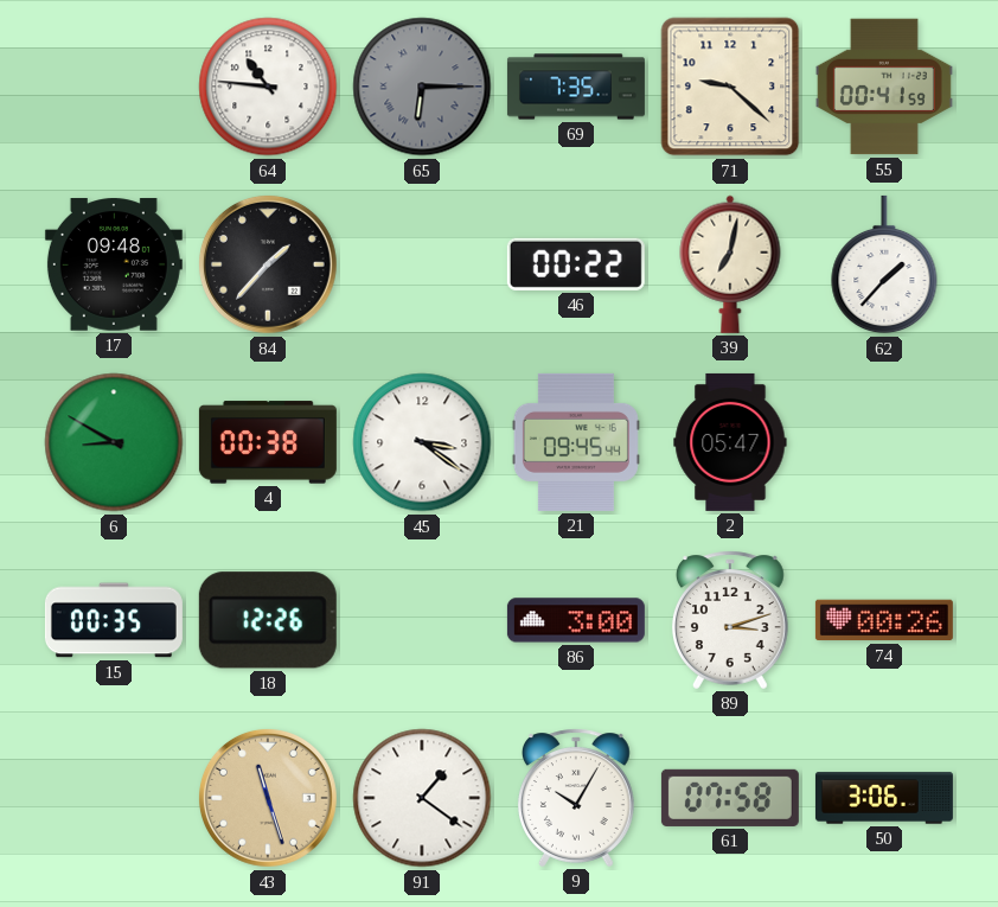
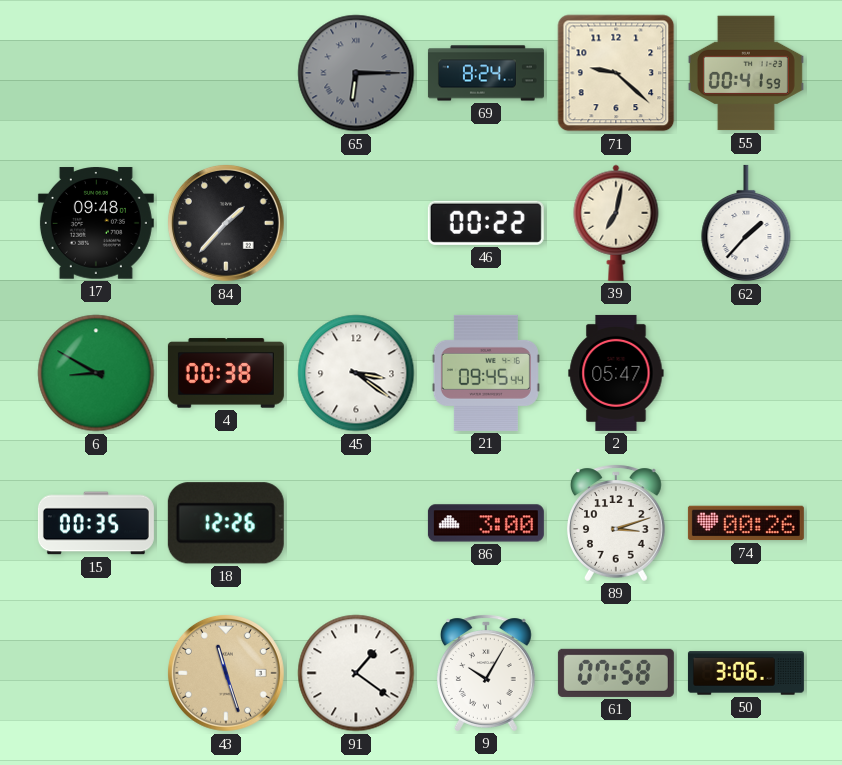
64: 10:46 -> none (268, 87)
69: 7:35 -> 8:24 (486, 73)
